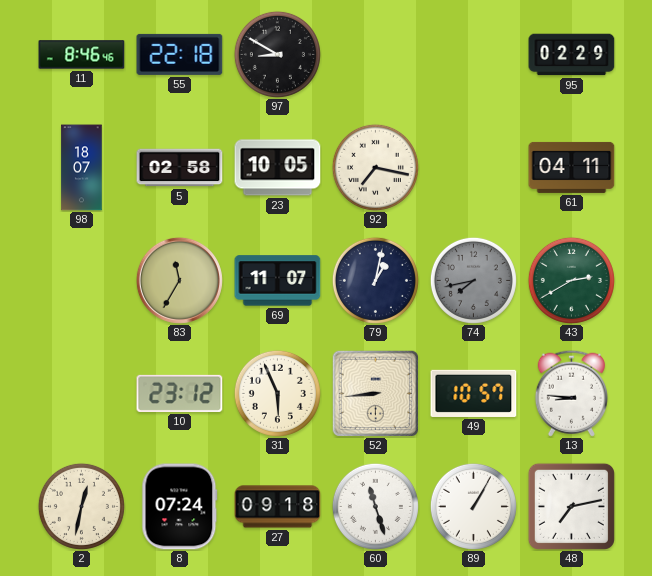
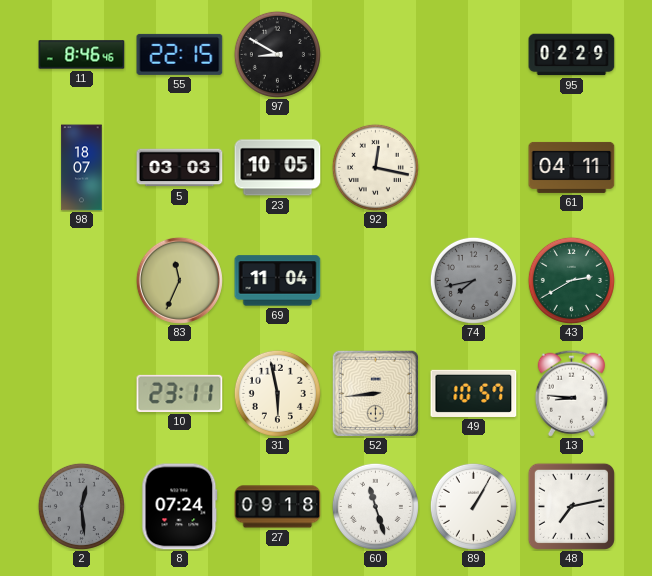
55: 22:18 -> 22:15 (180, 54)
5: 02:58 -> 03:03 (180, 168)
92: 7:17 -> 12:17 (375, 167)
83: 11:35 -> 11:34 (179, 280)
69: 11:07 -> 11:04 (278, 281)
79: 1:02 -> none (375, 280)
10: 23:12 -> 23:11 (180, 393)
31: 5:56 -> 5:58 (277, 393)
2: 12:32 -> 12:29 (81, 506)
2 dial: cream -> grey (81, 506)
